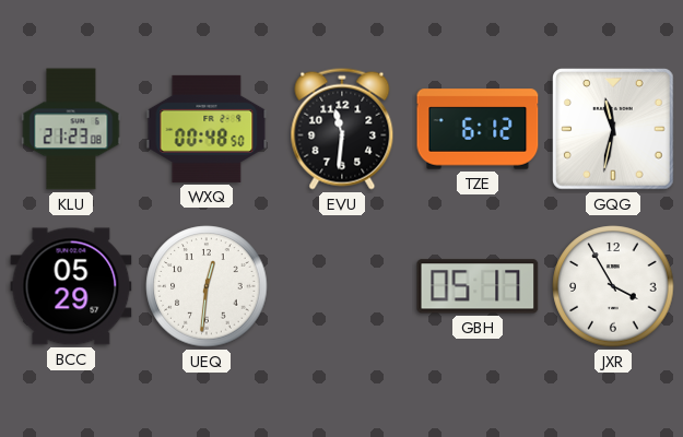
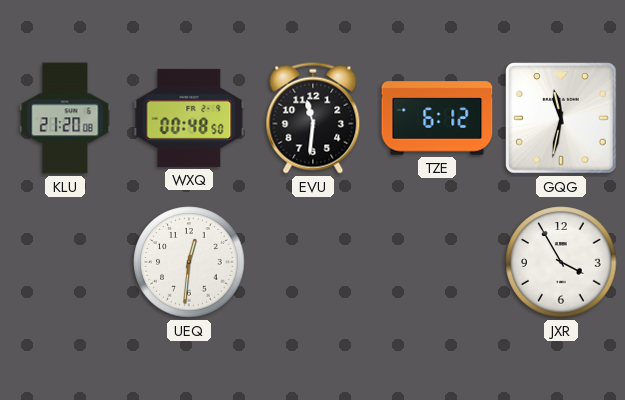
KLU: 21:23 -> 21:20 (65, 118)
BCC: 05:29 -> none (71, 286)
GBH: 05:17 -> none (478, 286)
